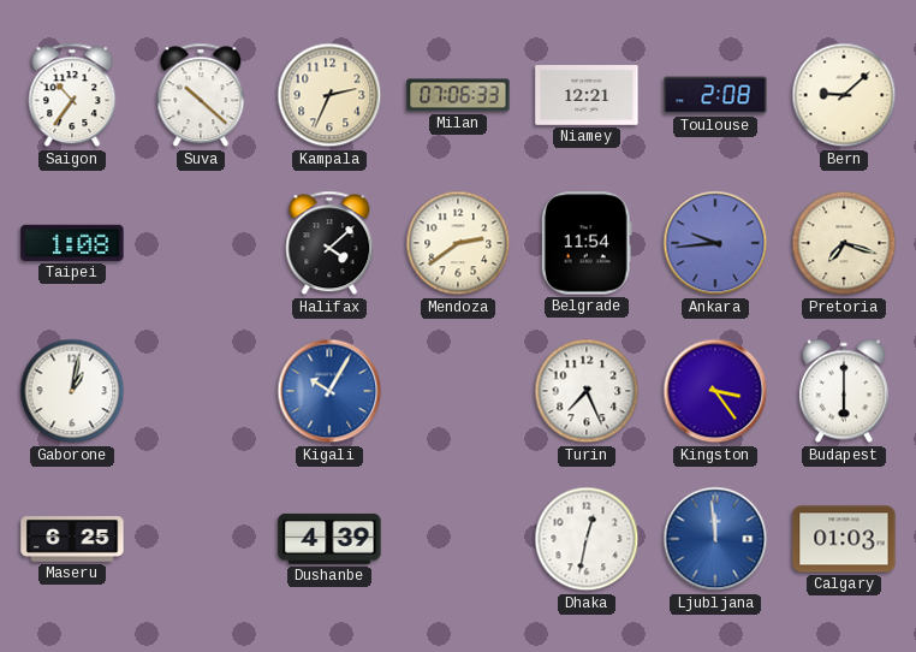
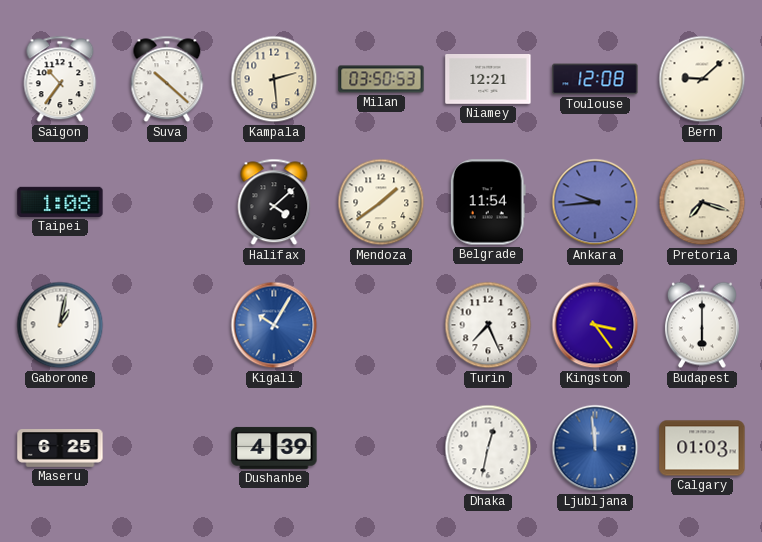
Kampala: 2:34 -> 2:29 (274, 79)
Milan: 07:06 -> 03:50 (381, 79)
Toulouse: 2:08 -> 12:08 (595, 79)
Mendoza: 2:39 -> 1:39 (381, 202)
